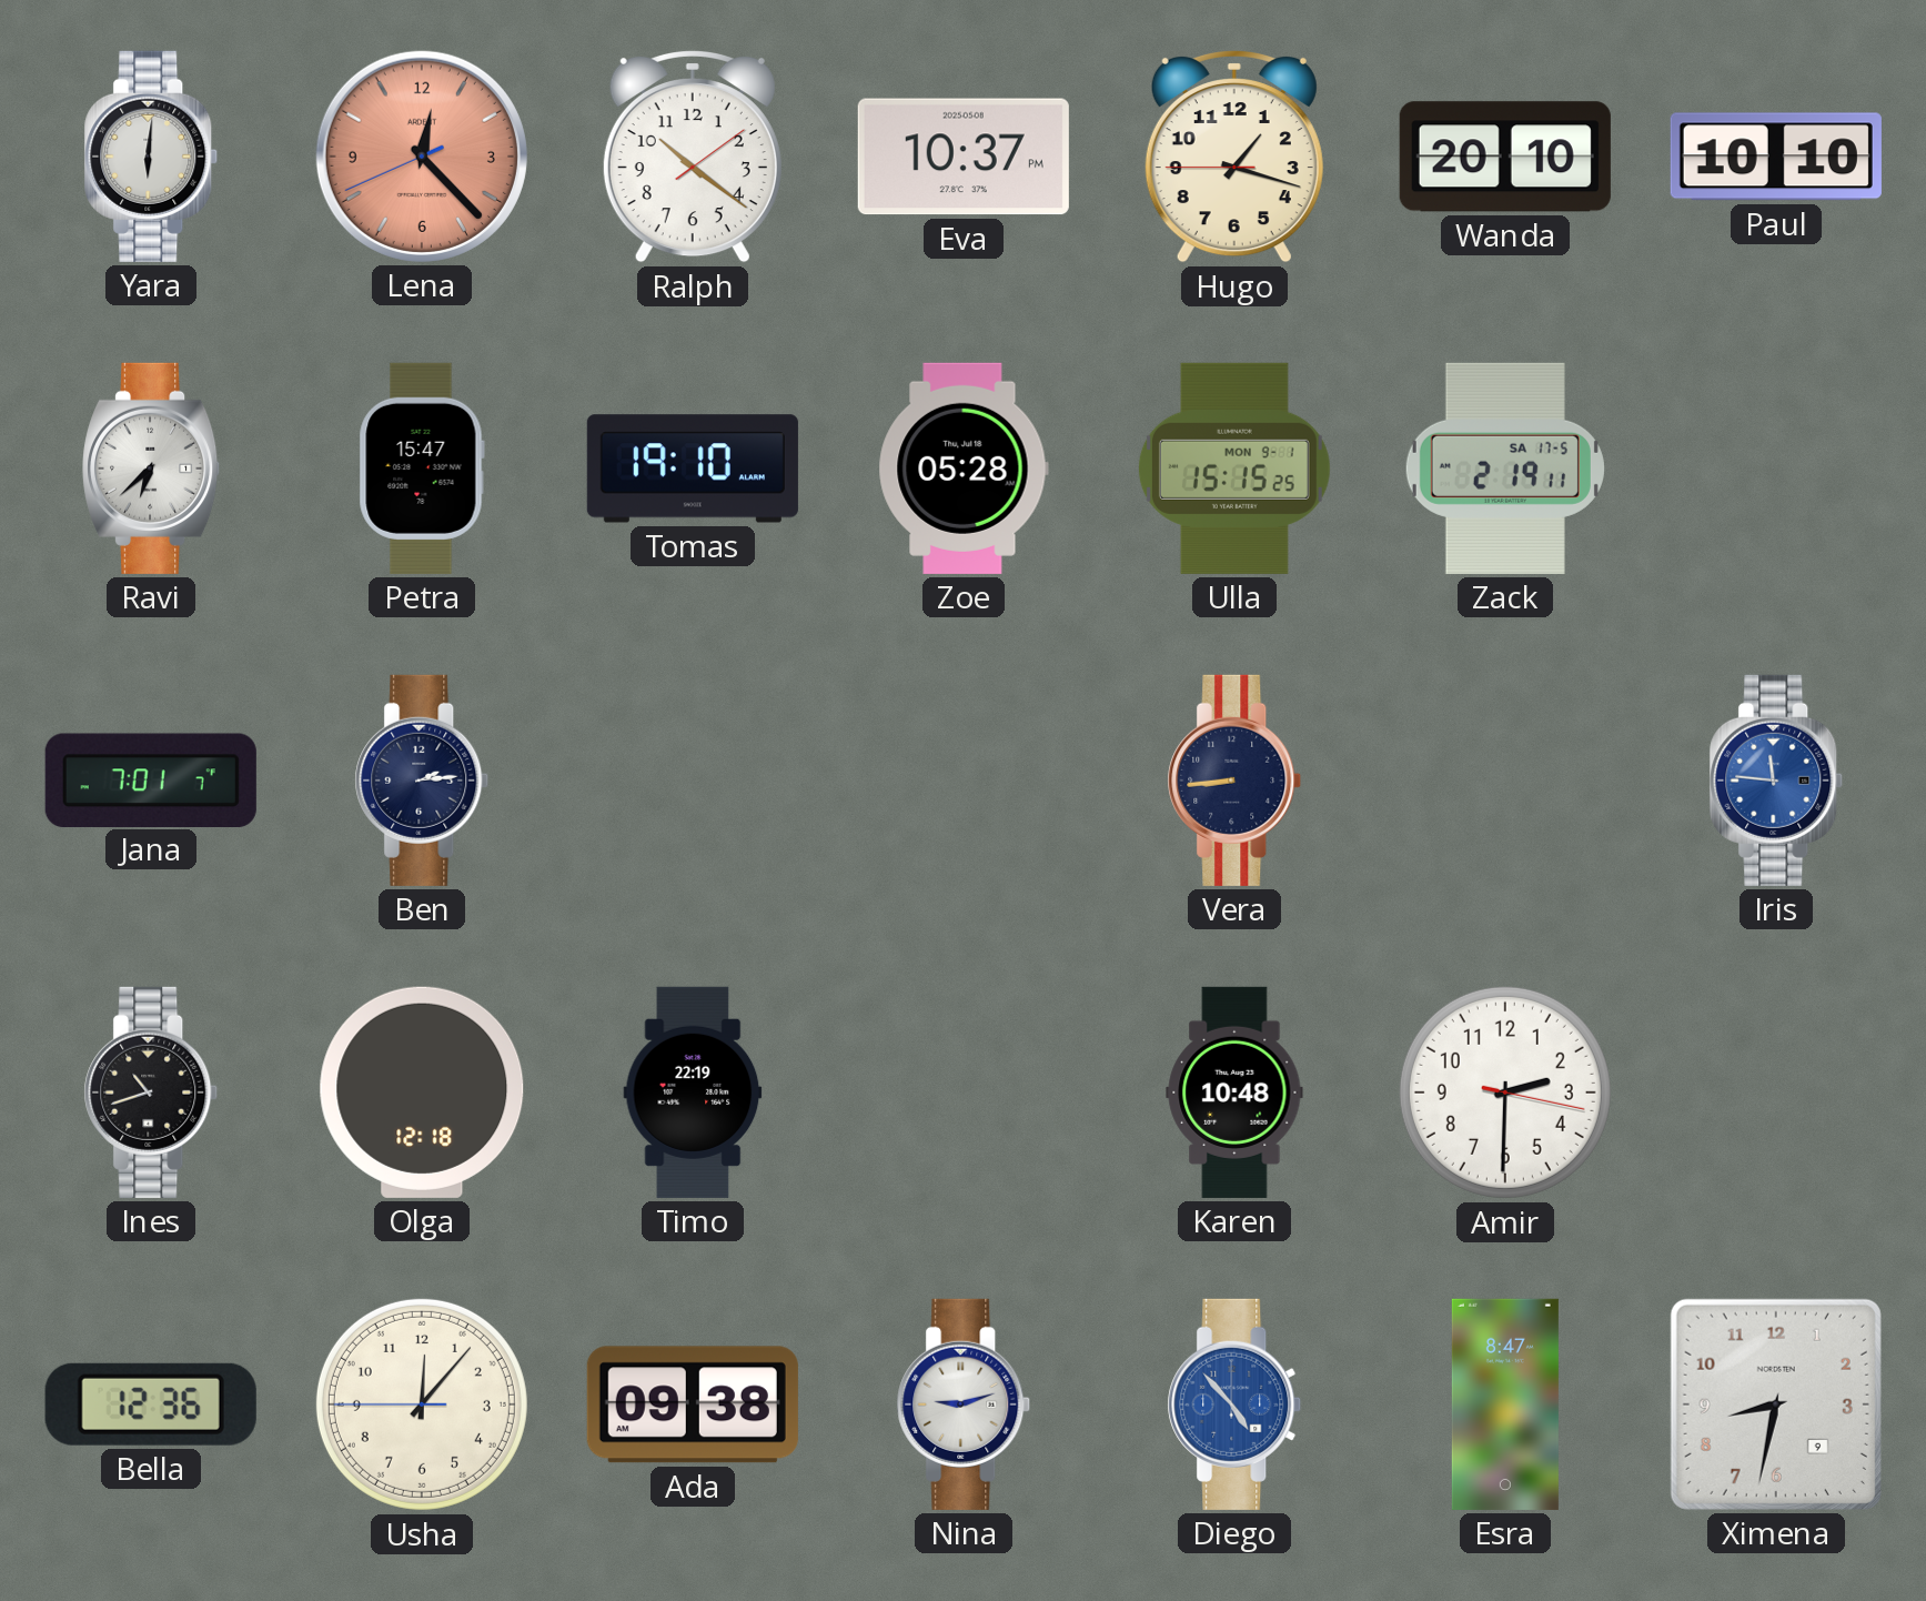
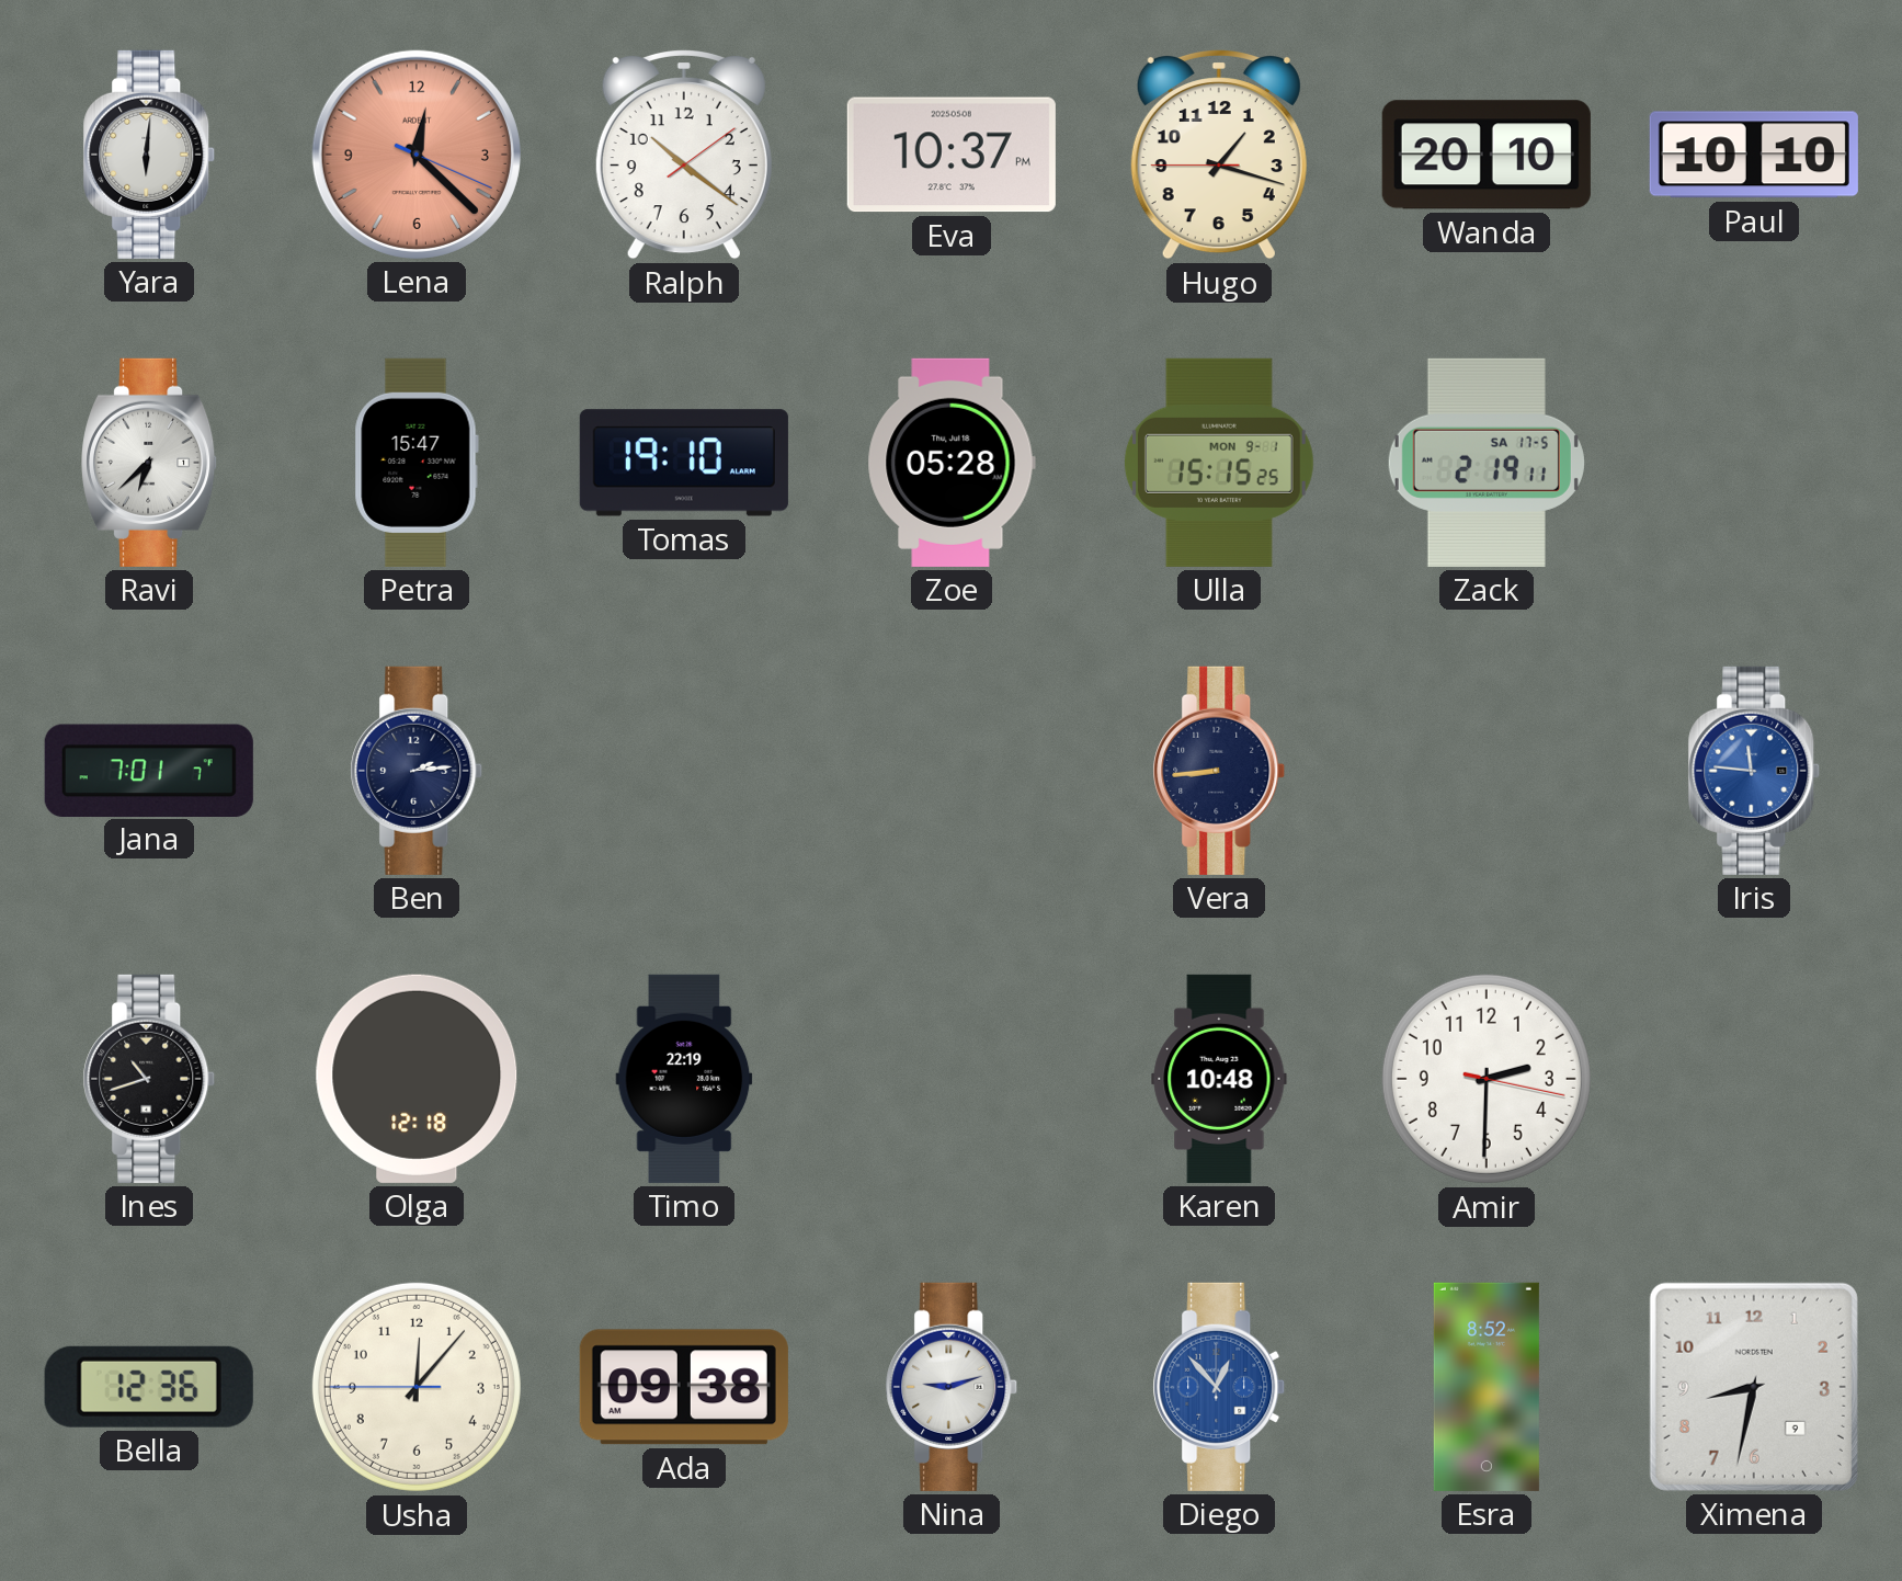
Lena: 12:22:41 -> 12:22:19 (417, 155)
Diego: 4:53 -> 12:53 (1219, 1387)
Esra: 8:47 -> 8:52 (1487, 1387)
